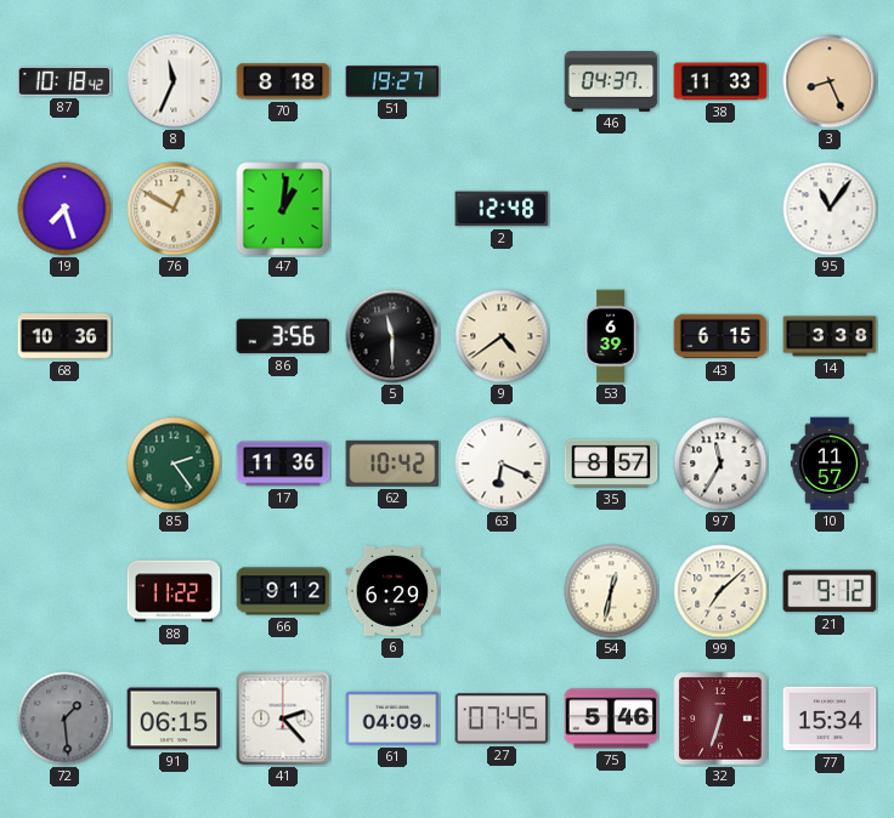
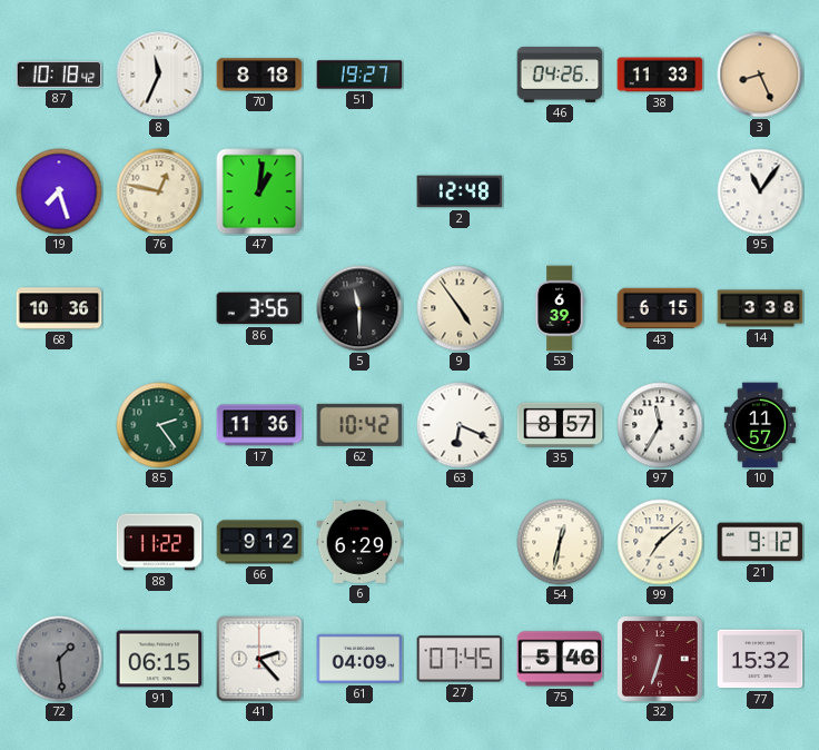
46: 04:37 -> 04:26 (560, 76)
76: 12:50 -> 12:47 (159, 191)
9: 4:39 -> 4:54 (460, 308)
77: 15:34 -> 15:32 (760, 659)
